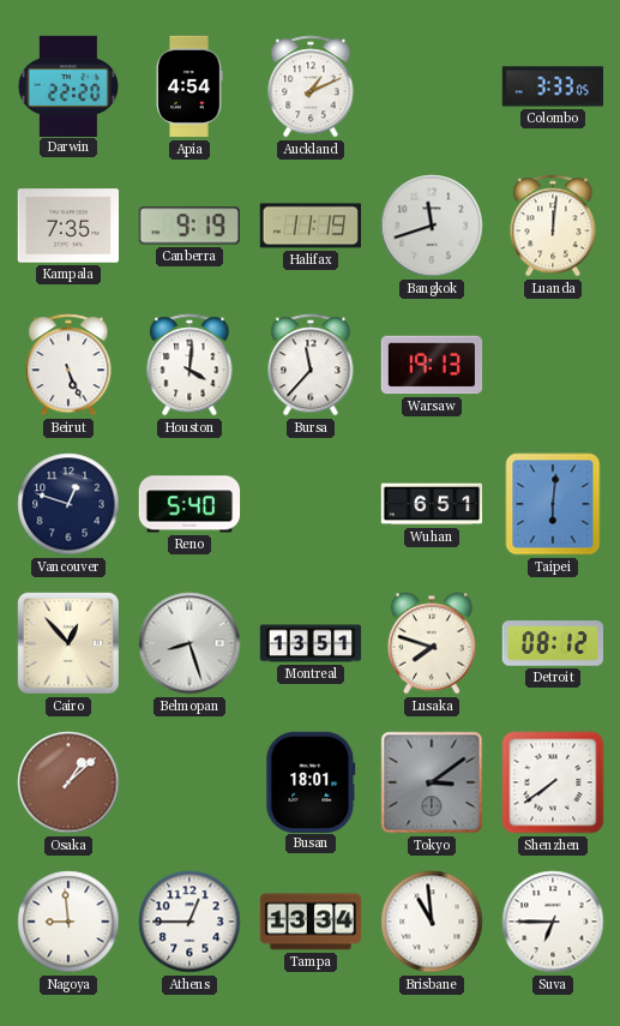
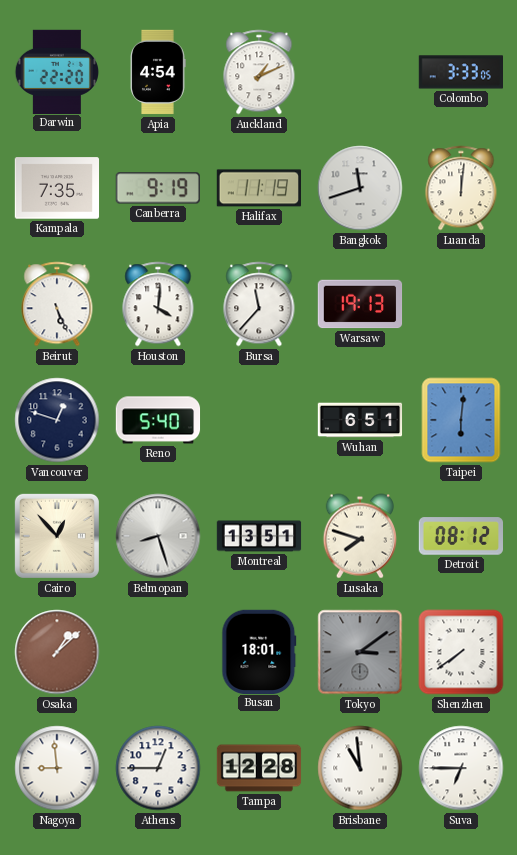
Tampa: 13:34 -> 12:28 (259, 768)
